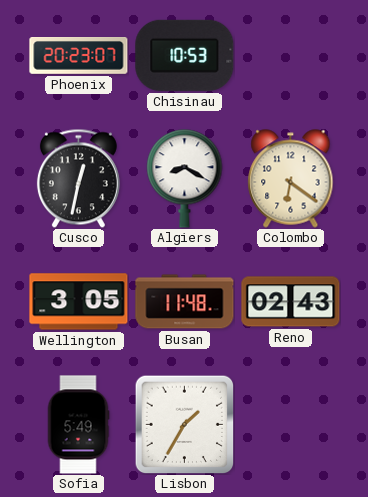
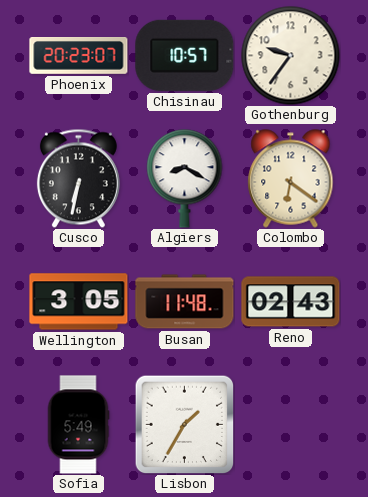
Chisinau: 10:53 -> 10:57 (185, 55)
Gothenburg: none -> 9:36 (291, 56)
Cusco: 12:32 -> 6:32 (78, 178)
